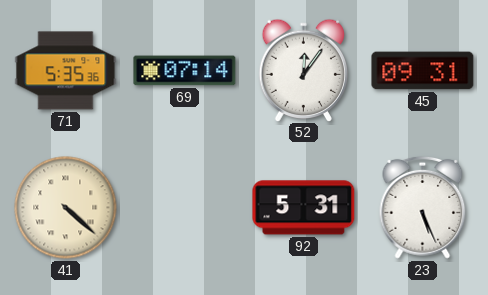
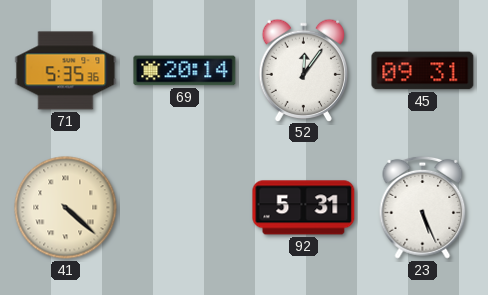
69: 07:14 -> 20:14 (185, 71)
